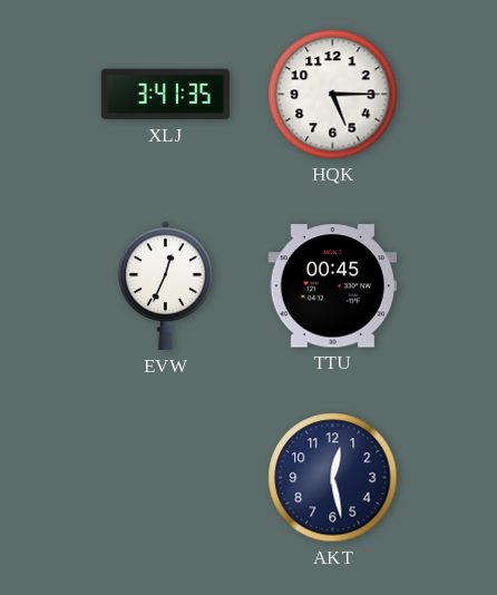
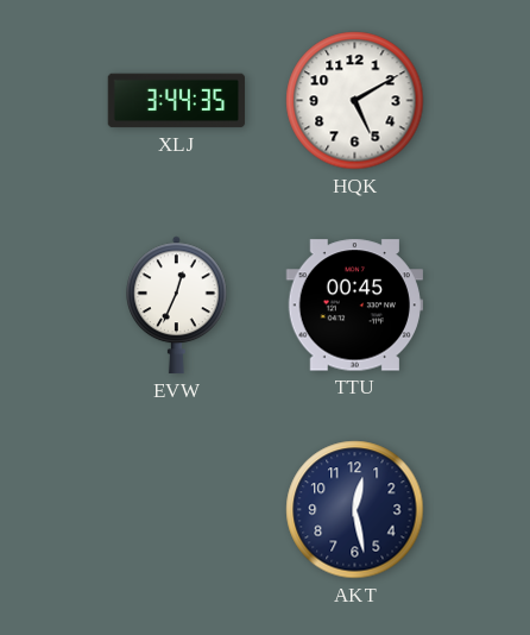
XLJ: 3:41 -> 3:44 (177, 101)
HQK: 5:15 -> 5:10 (355, 101)
